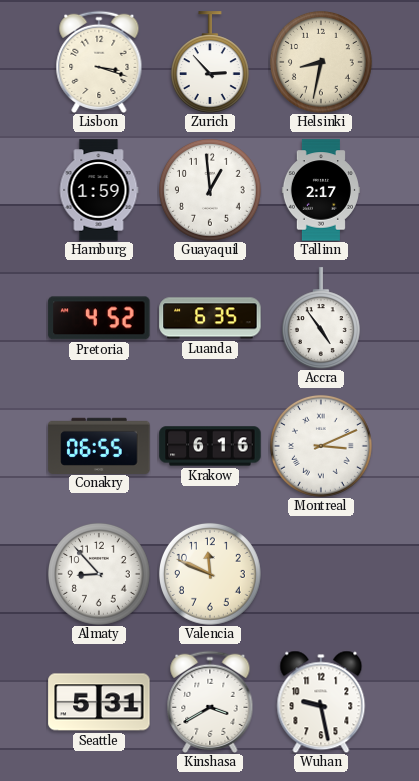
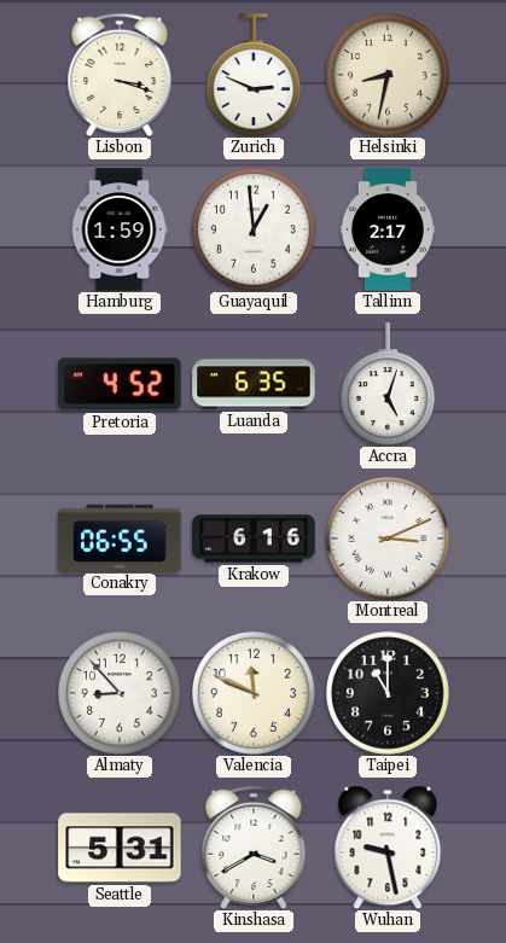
Zurich: 2:53 -> 2:49 (254, 75)
Accra: 4:54 -> 5:03 (388, 384)
Taipei: none -> 11:00 (388, 693)
